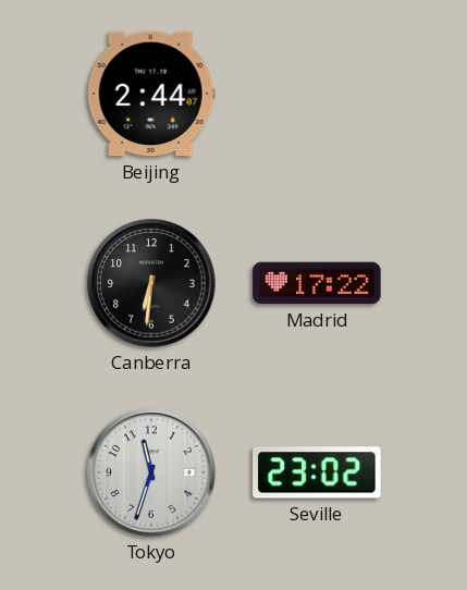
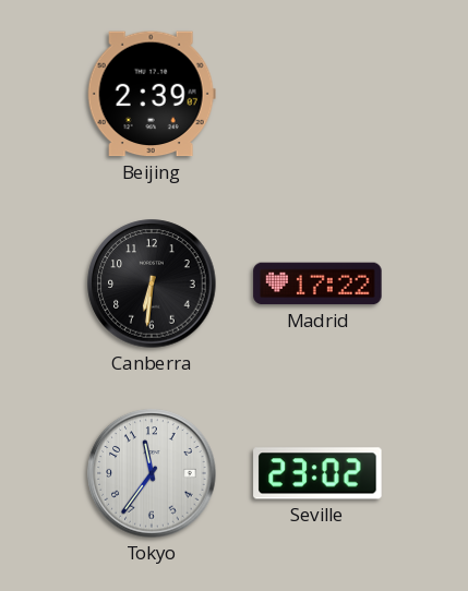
Beijing: 2:44 -> 2:39 (152, 94)
Tokyo: 11:33 -> 11:36 (152, 473)
